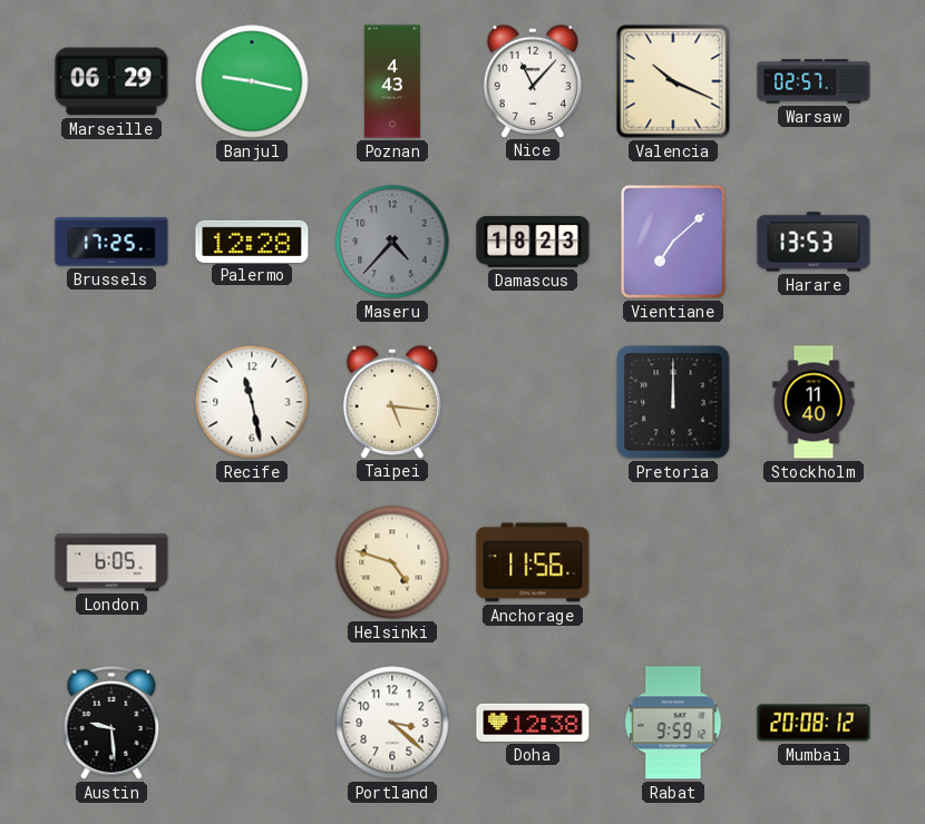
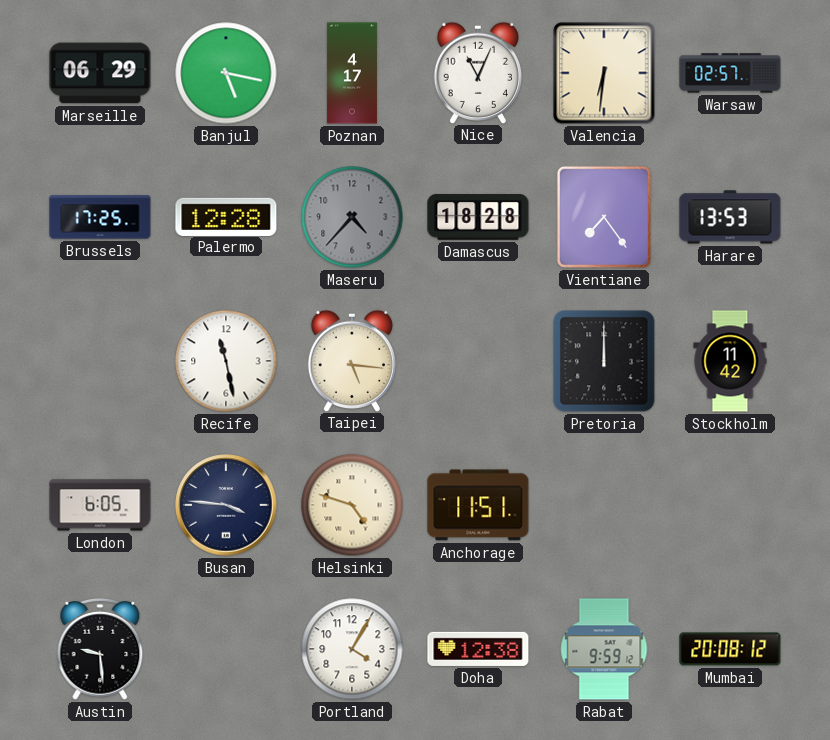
Banjul: 9:17 -> 5:17 (226, 73)
Poznan: 4:43 -> 4:17 (352, 73)
Nice: 11:07 -> 11:04 (478, 72)
Valencia: 10:19 -> 6:31 (604, 73)
Damascus: 18:23 -> 18:28 (478, 217)
Vientiane: 7:08 -> 7:24 (604, 217)
Stockholm: 11:40 -> 11:42 (730, 361)
Busan: none -> 3:46 (226, 505)
Anchorage: 11:56 -> 11:51 (478, 505)
Portland: 3:22 -> 4:05 (352, 649)
